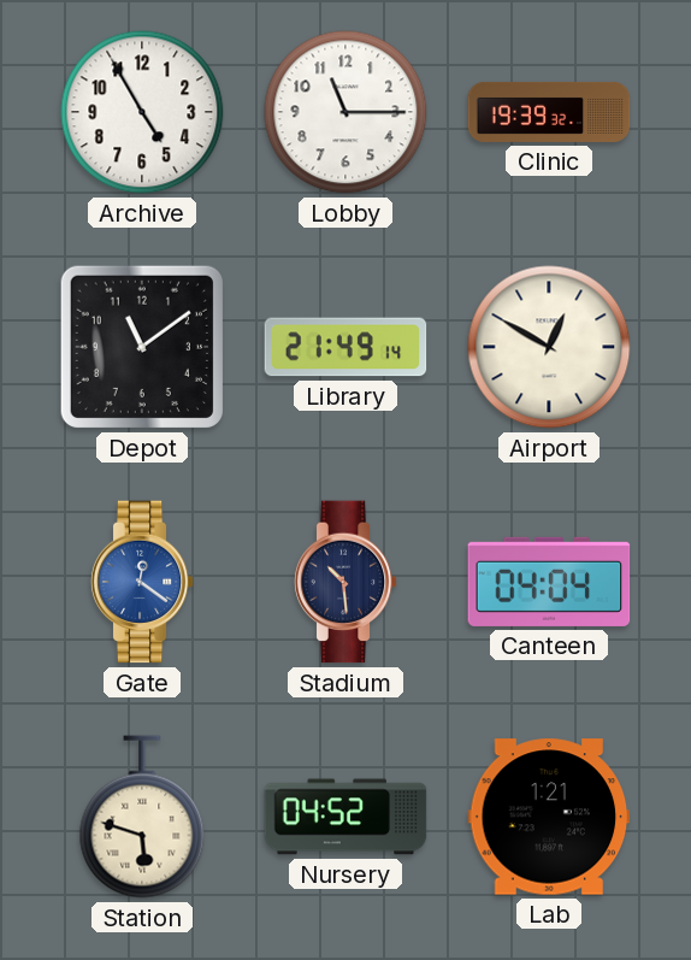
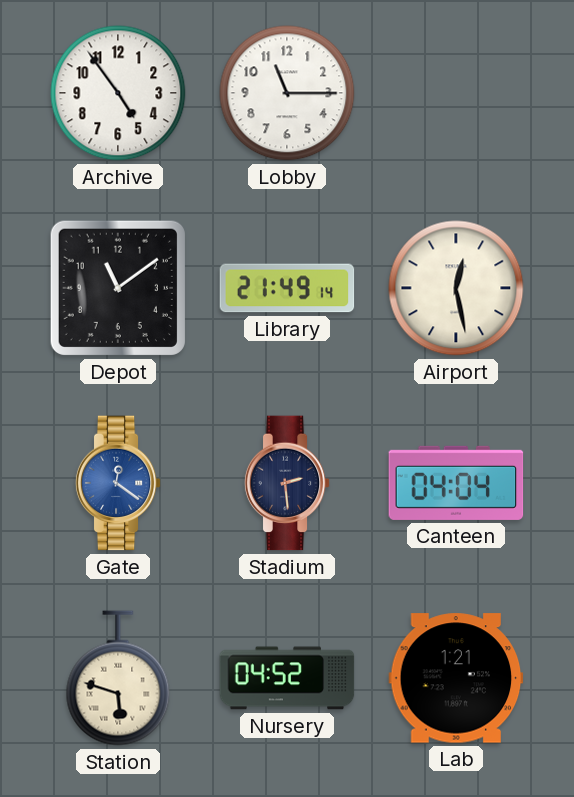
Archive: 4:55 -> 4:54 (118, 93)
Clinic: 19:39 -> none (549, 112)
Airport: 12:50 -> 12:28 (456, 288)
Stadium: 10:29 -> 2:29 (287, 483)
